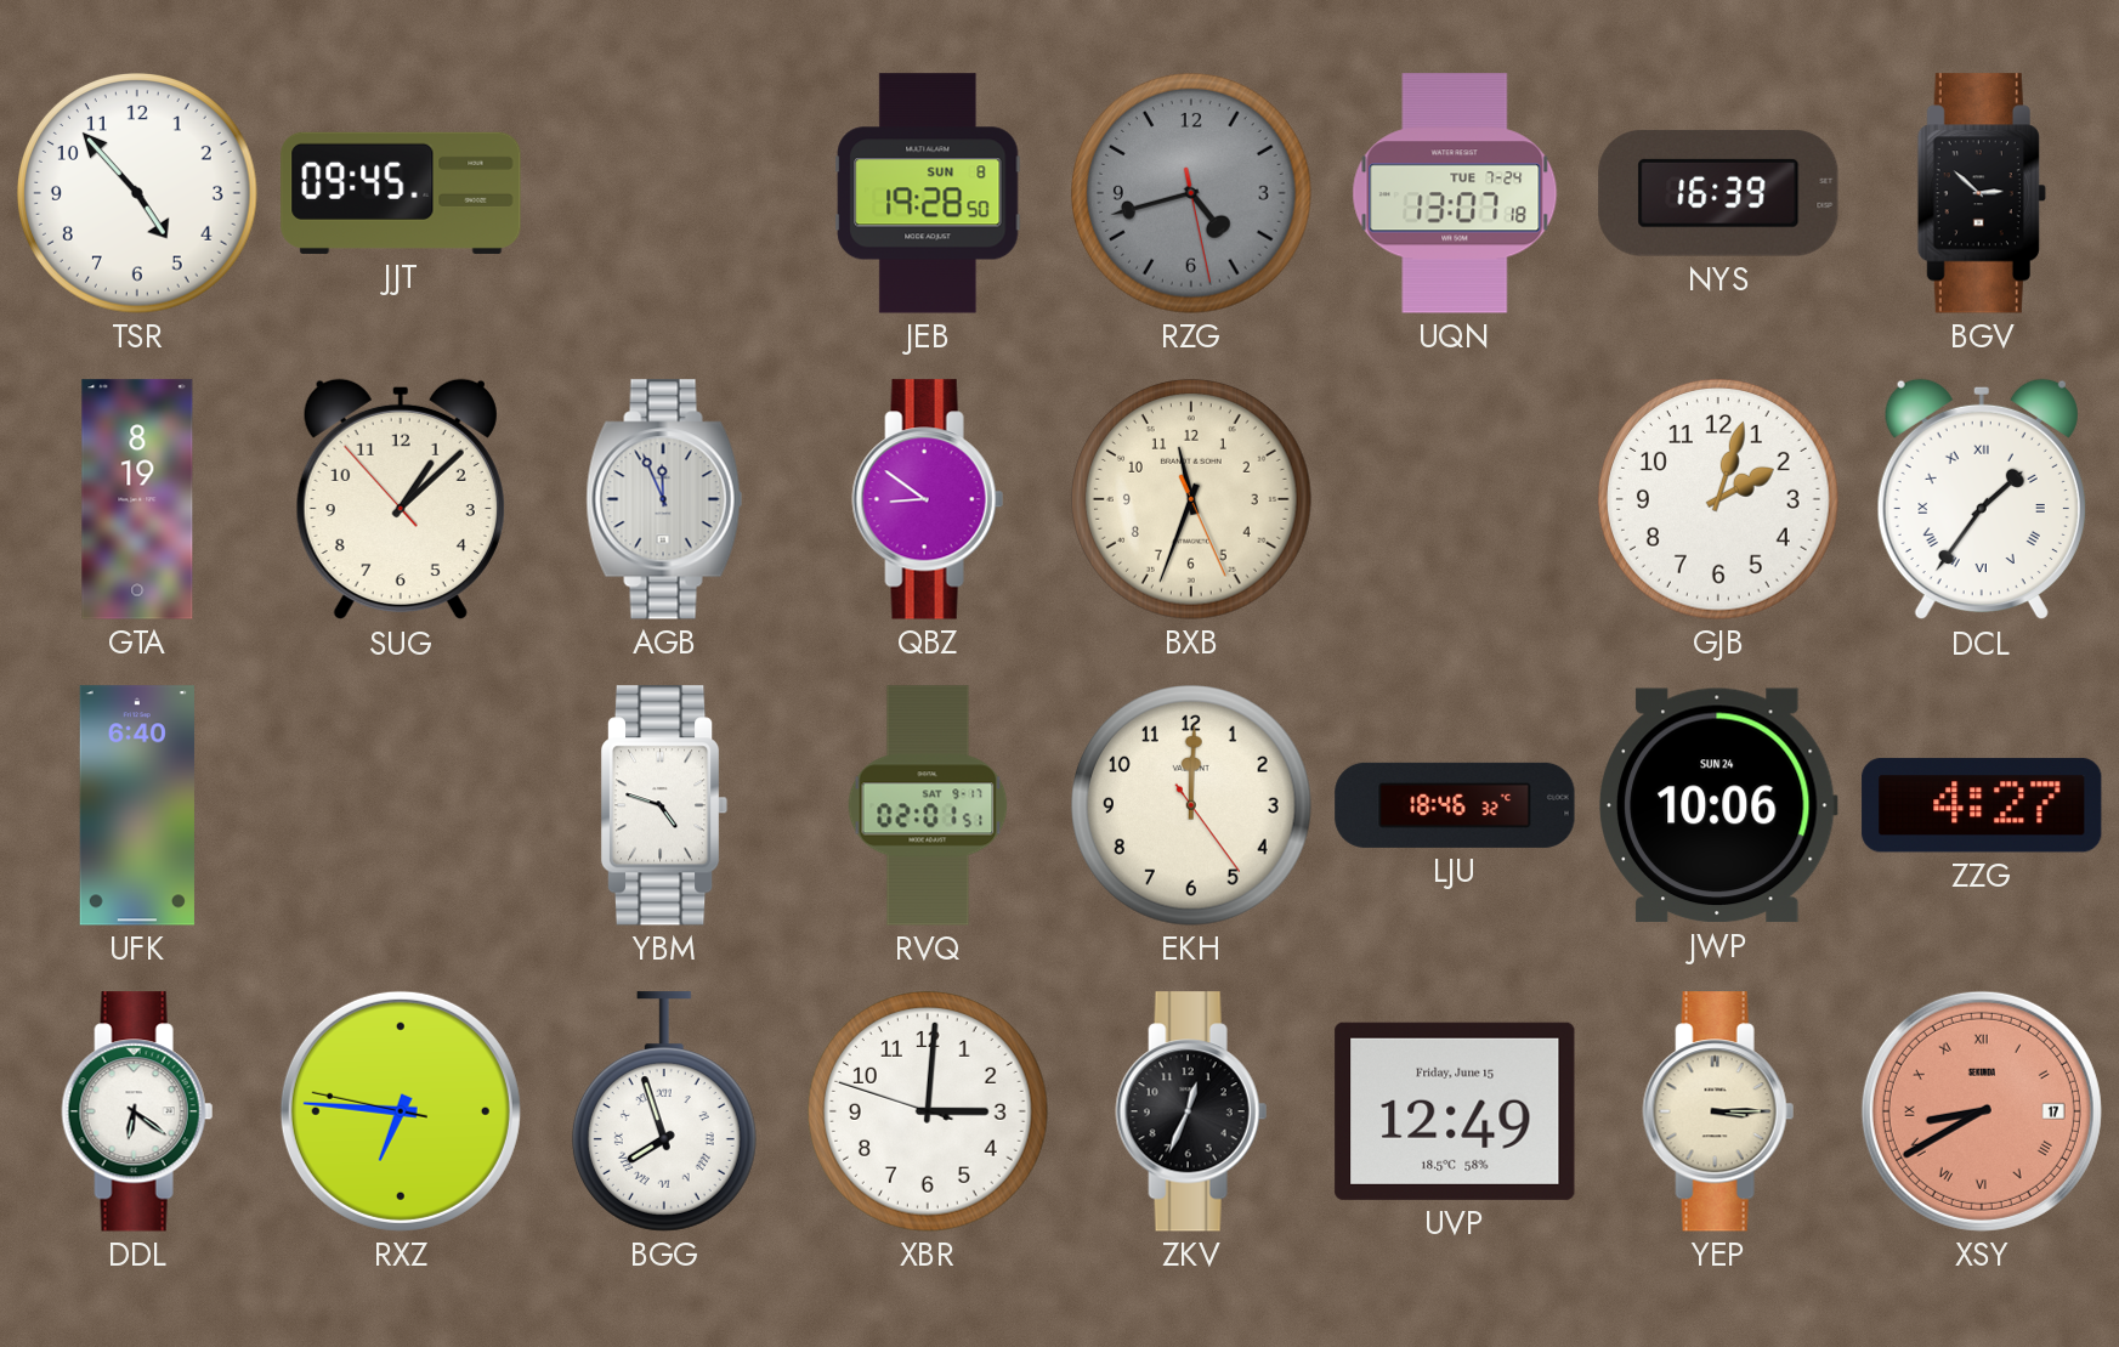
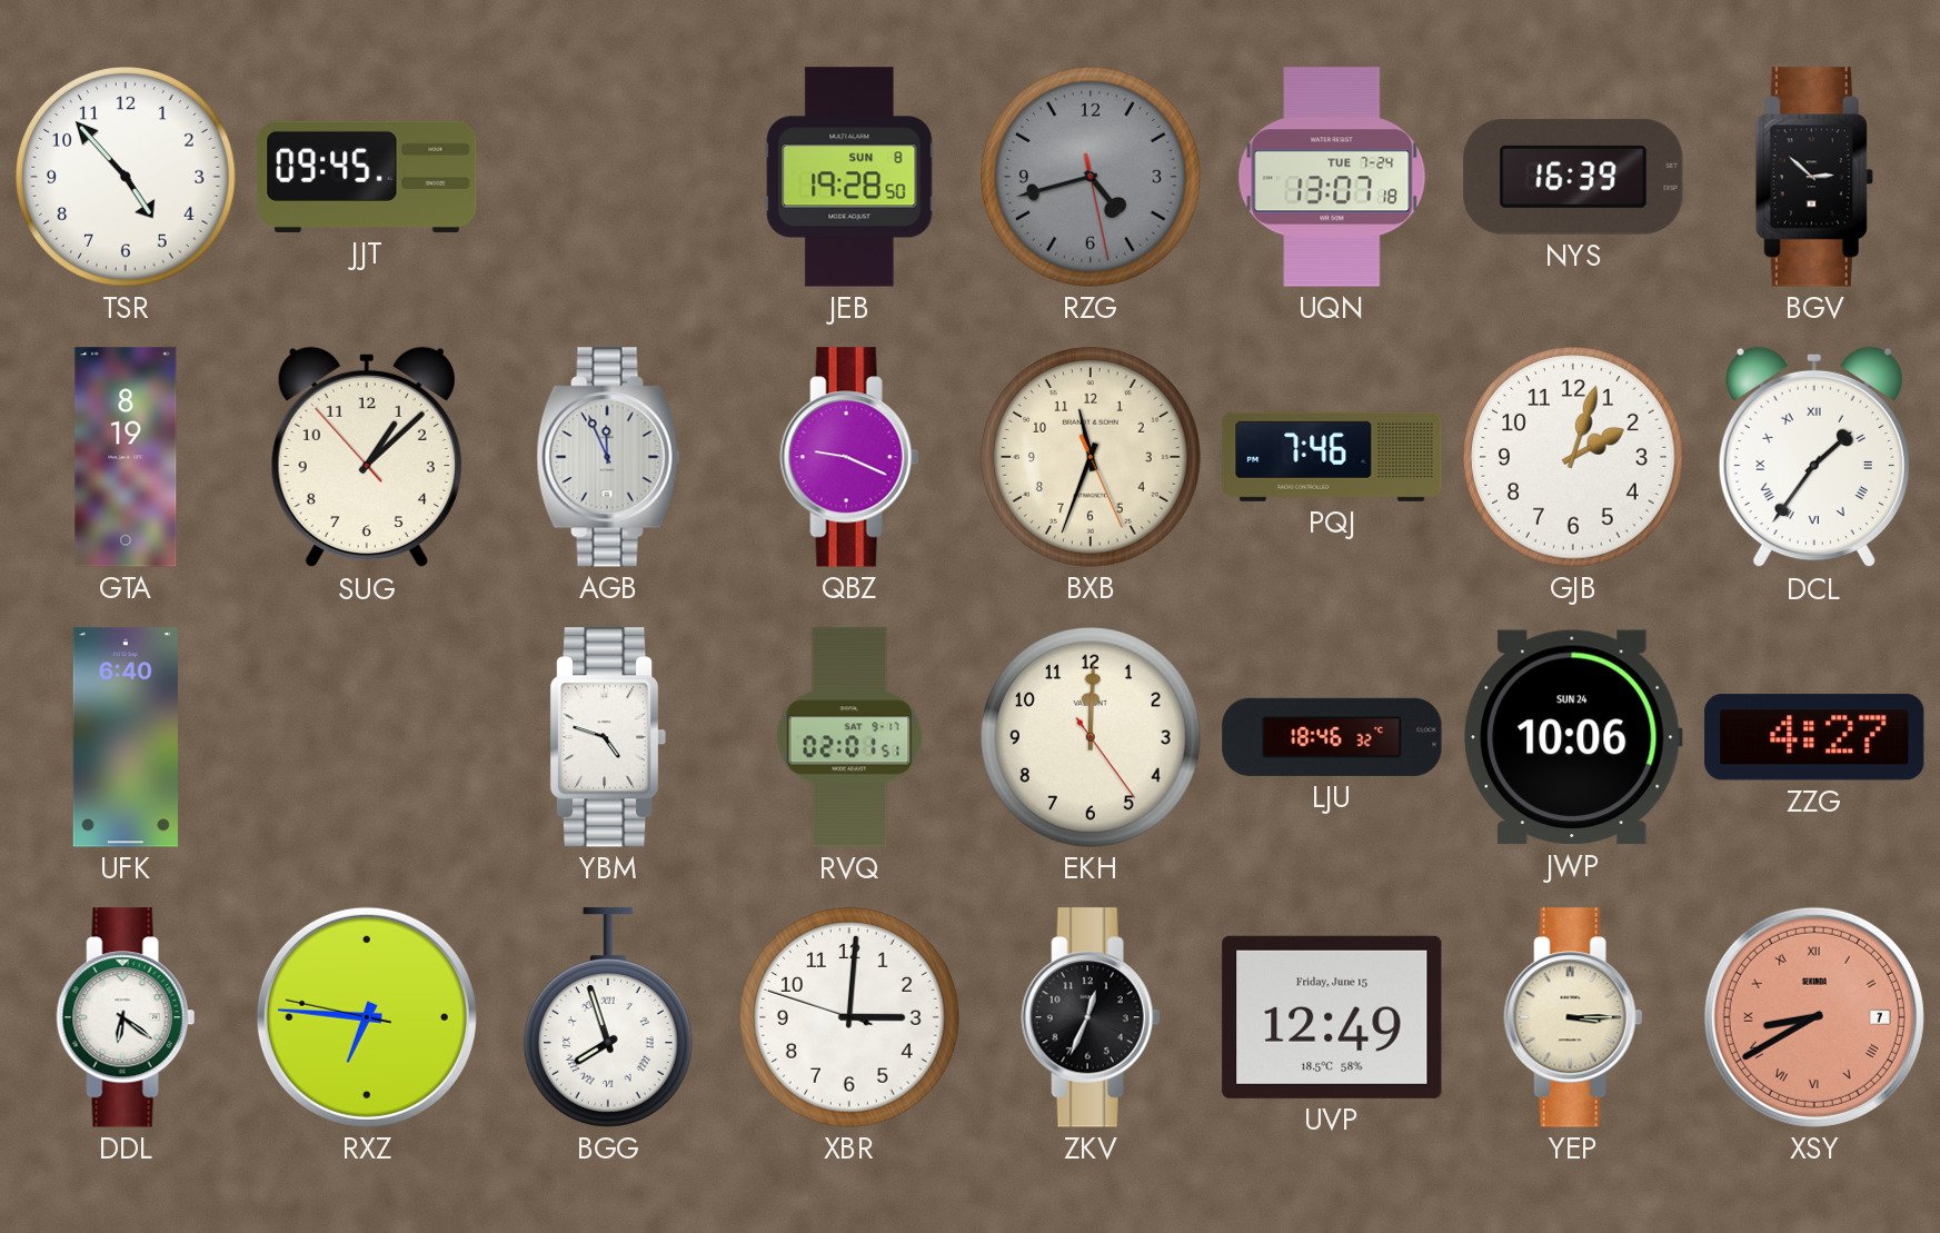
QBZ: 8:51 -> 9:19 (849, 457)
PQJ: none -> 7:46 (1332, 457)
XSY date: 17 -> 7 (1814, 1017)
